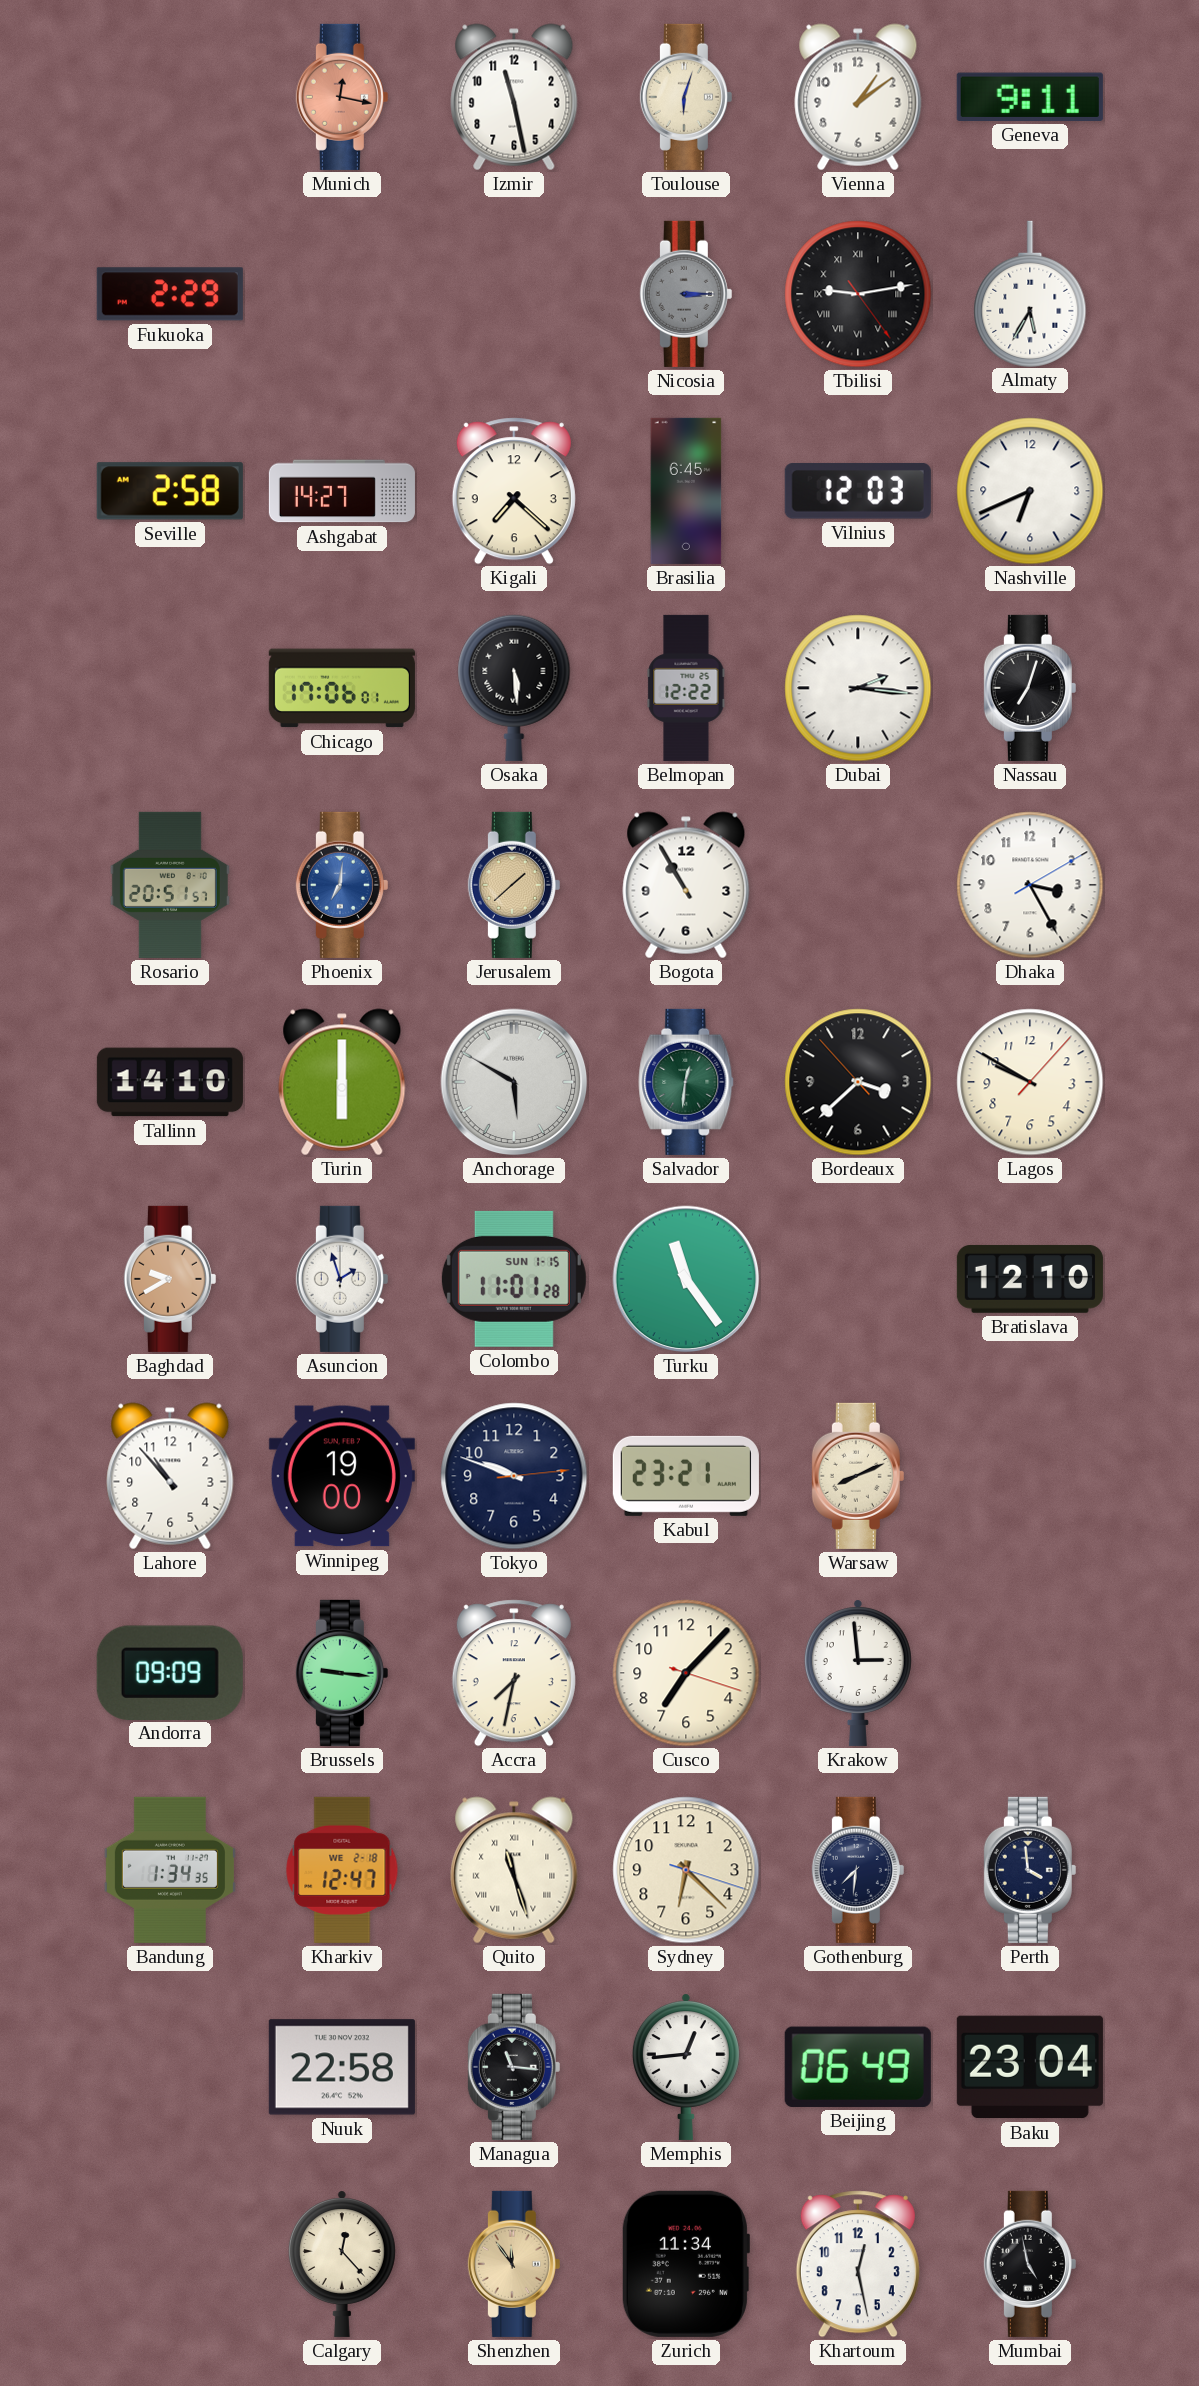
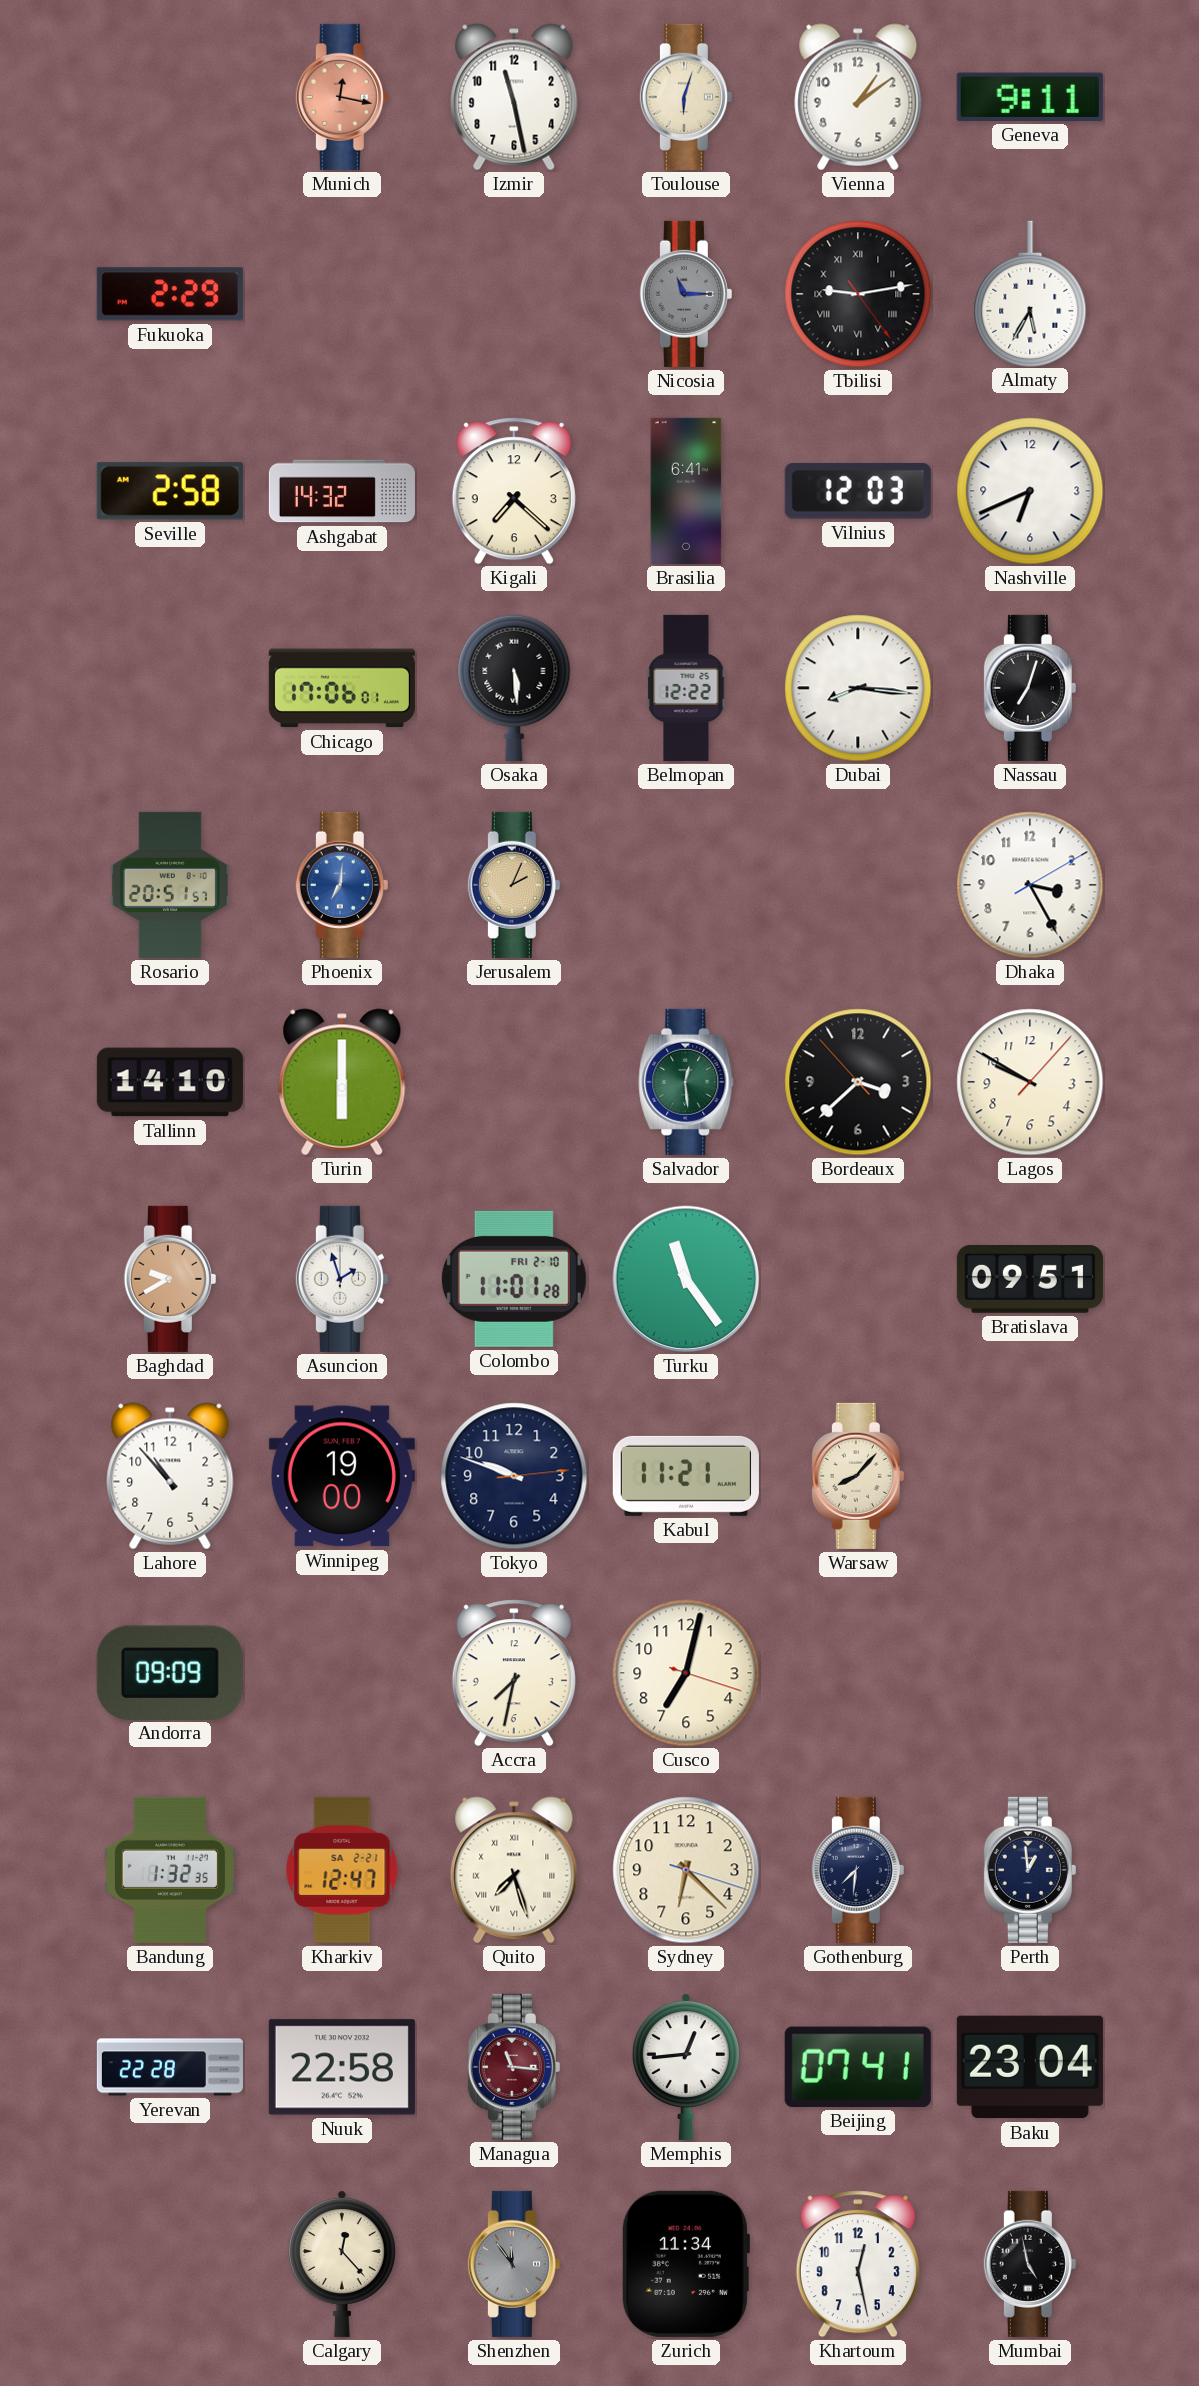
Nicosia: 3:15 -> 11:15 (686, 294)
Ashgabat: 14:27 -> 14:32 (342, 491)
Brasilia: 6:45 -> 6:41 (686, 491)
Dubai: 2:16 -> 8:16 (858, 688)
Jerusalem: 1:38 -> 2:04 (514, 885)
Bogota: 10:55 -> none (686, 885)
Anchorage: 5:50 -> none (514, 1082)
Salvador: 12:31 -> 12:29 (686, 1082)
Colombo date: SUN 1-15 -> FRI 2-10 (514, 1279)
Bratislava: 12:10 -> 09:51 (1030, 1279)
Kabul: 23:21 -> 11:21 (686, 1476)
Warsaw: 8:11 -> 8:07 (858, 1476)
Brussels: 9:16 -> none (342, 1673)
Cusco: 7:07 -> 7:02 (686, 1673)
Krakow: 2:59 -> none (858, 1673)
Bandung: 1:34 -> 1:32 (170, 1870)
Kharkiv date: WE 2-18 -> SA 2-21 (342, 1870)
Quito: 11:27 -> 7:27 (514, 1870)
Perth: 3:59 -> 12:59 (1030, 1870)
Yerevan: none -> 22:28 (170, 2067)
Managua dial: black -> burgundy (514, 2067)
Beijing: 06:49 -> 07:41 (858, 2067)
Shenzhen dial: champagne -> grey (514, 2264)
